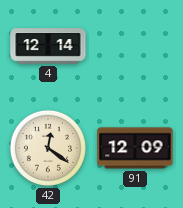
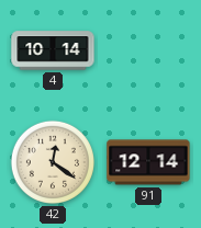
4: 12:14 -> 10:14 (53, 50)
91: 12:09 -> 12:14 (148, 162)
